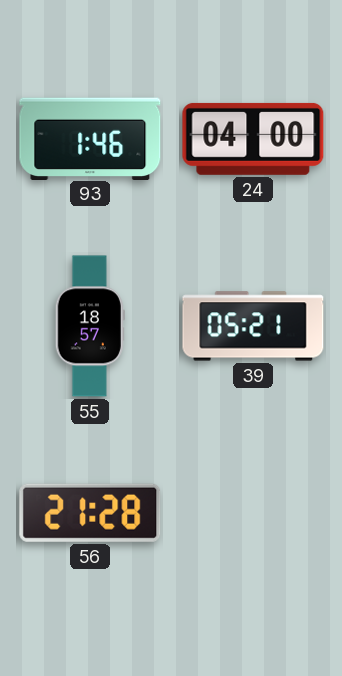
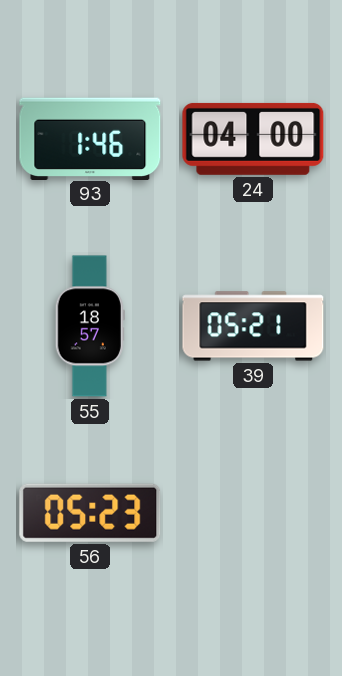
56: 21:28 -> 05:23 (90, 513)
